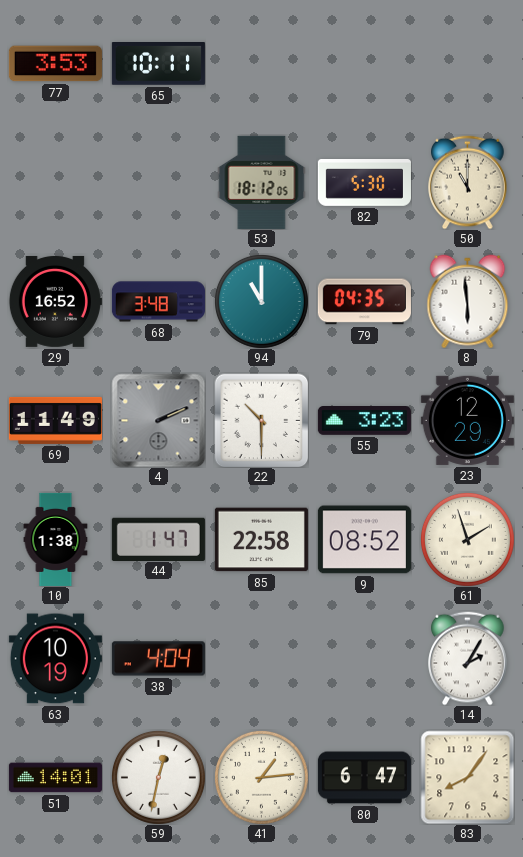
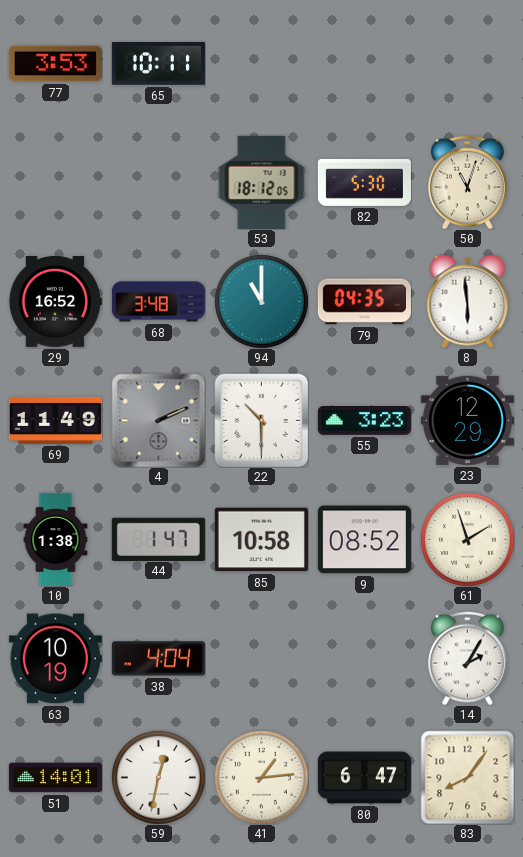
50: 11:00 -> 11:03 (468, 182)
85: 22:58 -> 10:58 (261, 540)
